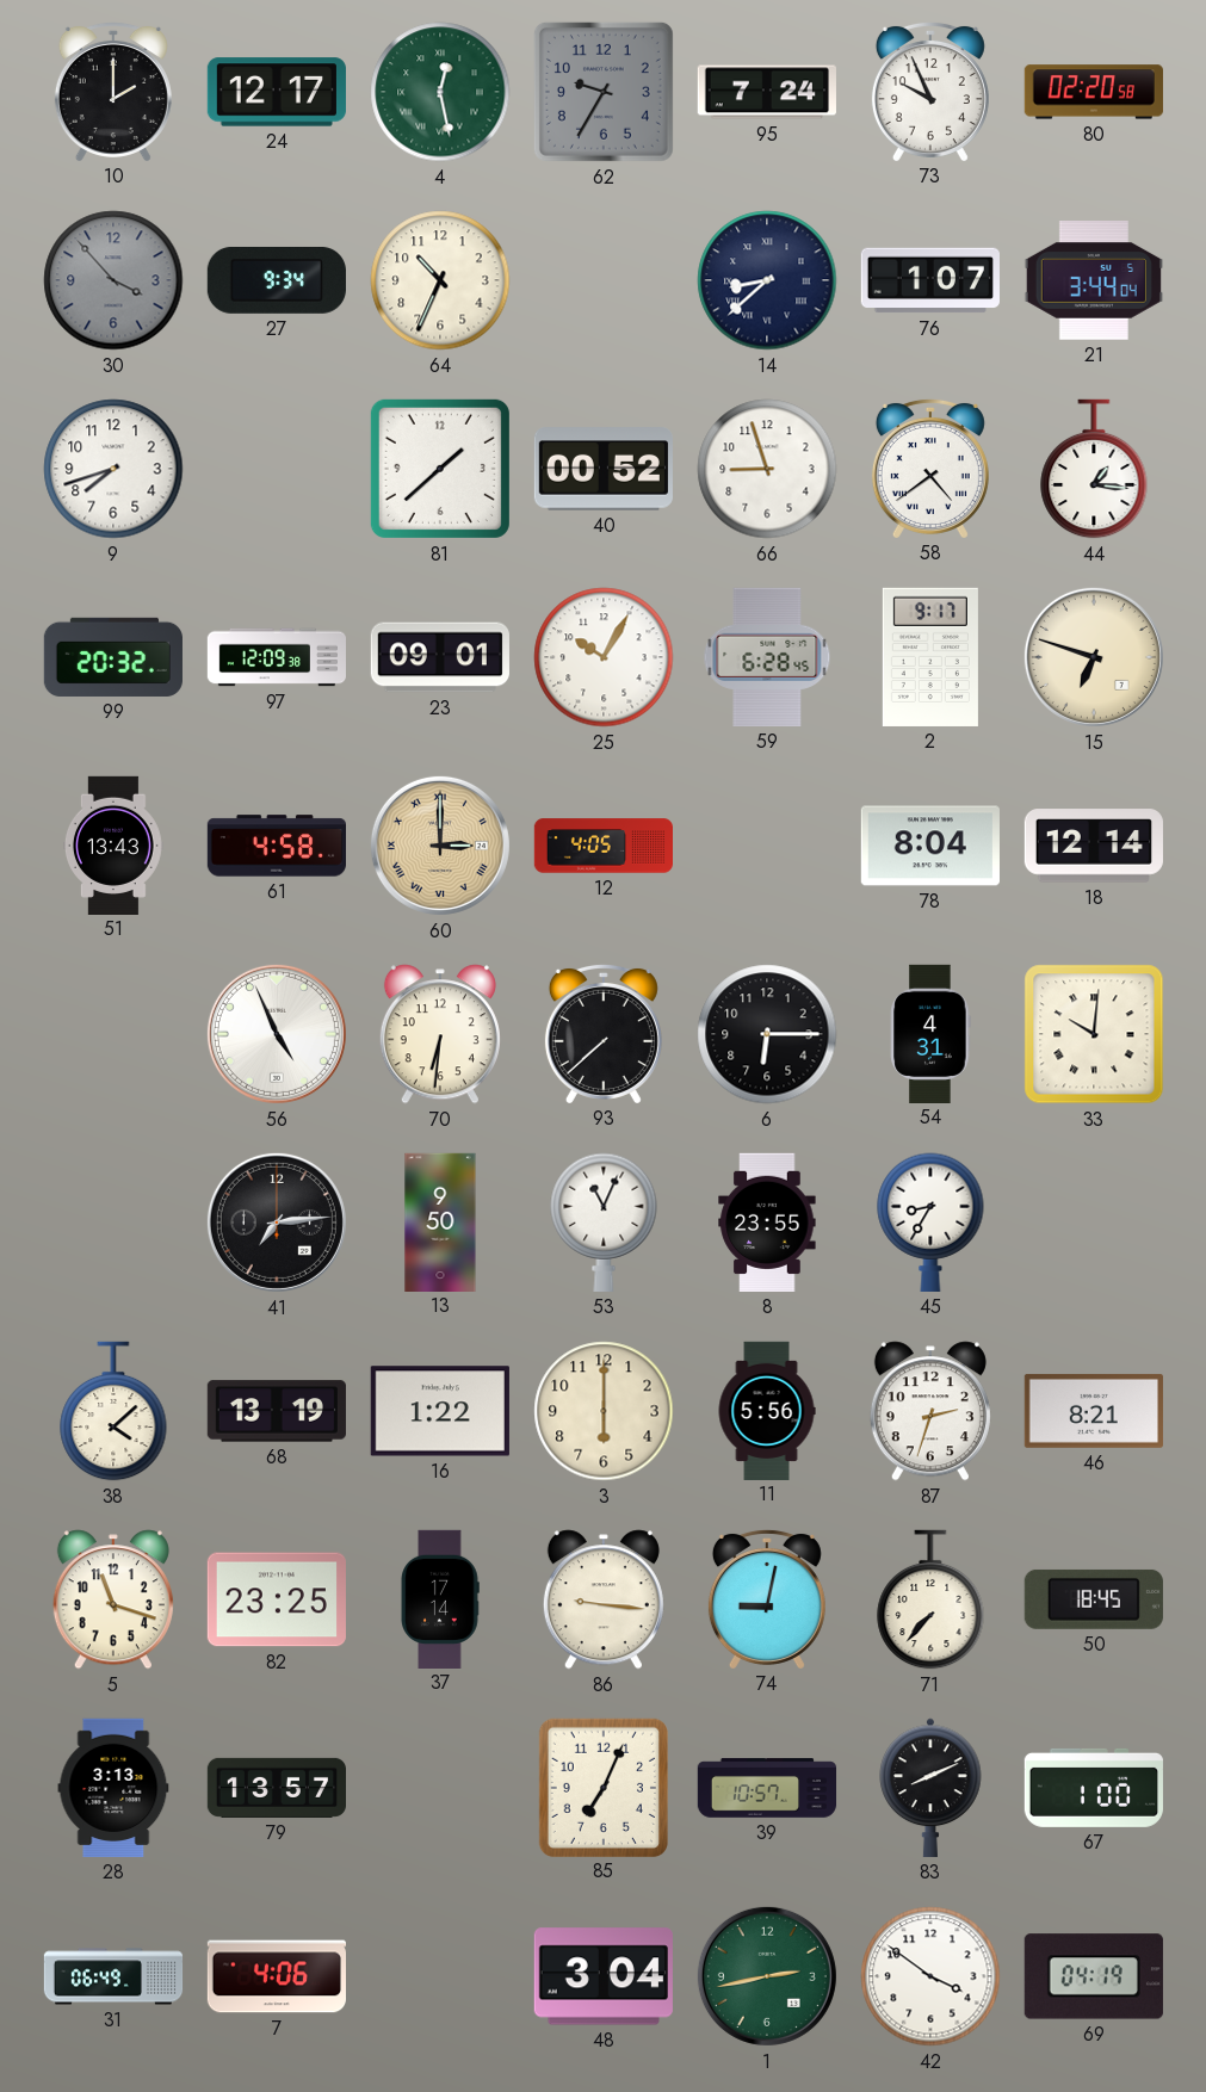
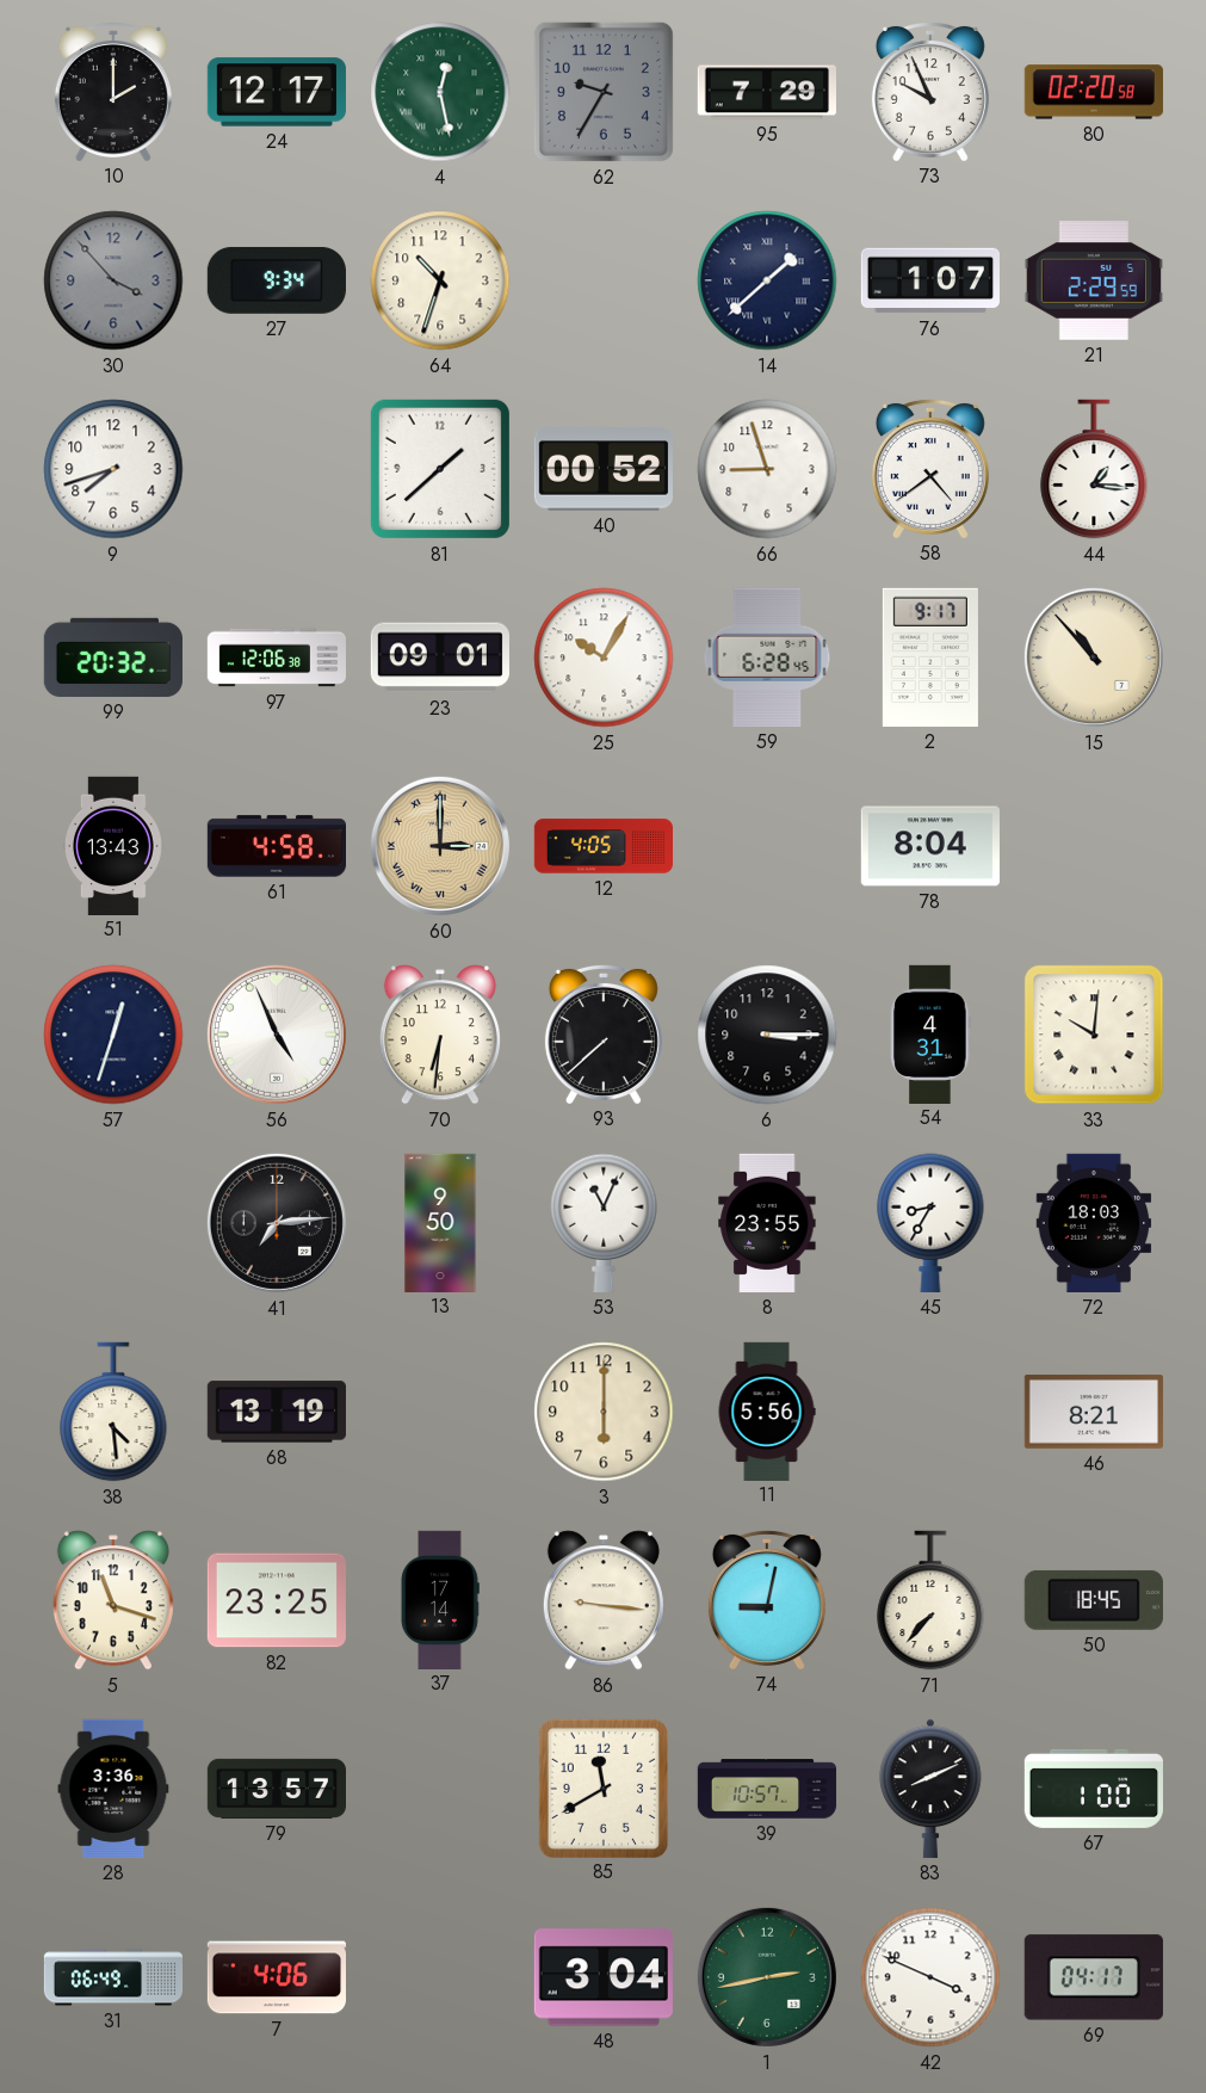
95: 7:24 -> 7:29 (767, 92)
64: 10:34 -> 10:33 (440, 280)
14: 8:38 -> 1:38 (767, 280)
21: 3:44 -> 2:29 (1094, 280)
97: 12:09 -> 12:06 (276, 657)
15: 6:48 -> 10:53 (1094, 657)
18: 12:14 -> none (1094, 846)
57: none -> 12:33 (113, 1035)
6: 6:15 -> 3:15 (767, 1035)
72: none -> 18:03 (1094, 1223)
38: 4:08 -> 4:29 (113, 1412)
16: 1:22 -> none (440, 1411)
87: 2:33 -> none (930, 1411)
28: 3:13 -> 3:36 (113, 1789)
85: 7:04 -> 11:40 (604, 1788)
42: 3:51 -> 3:49 (930, 1977)
69: 04:19 -> 04:17 (1094, 1977)
